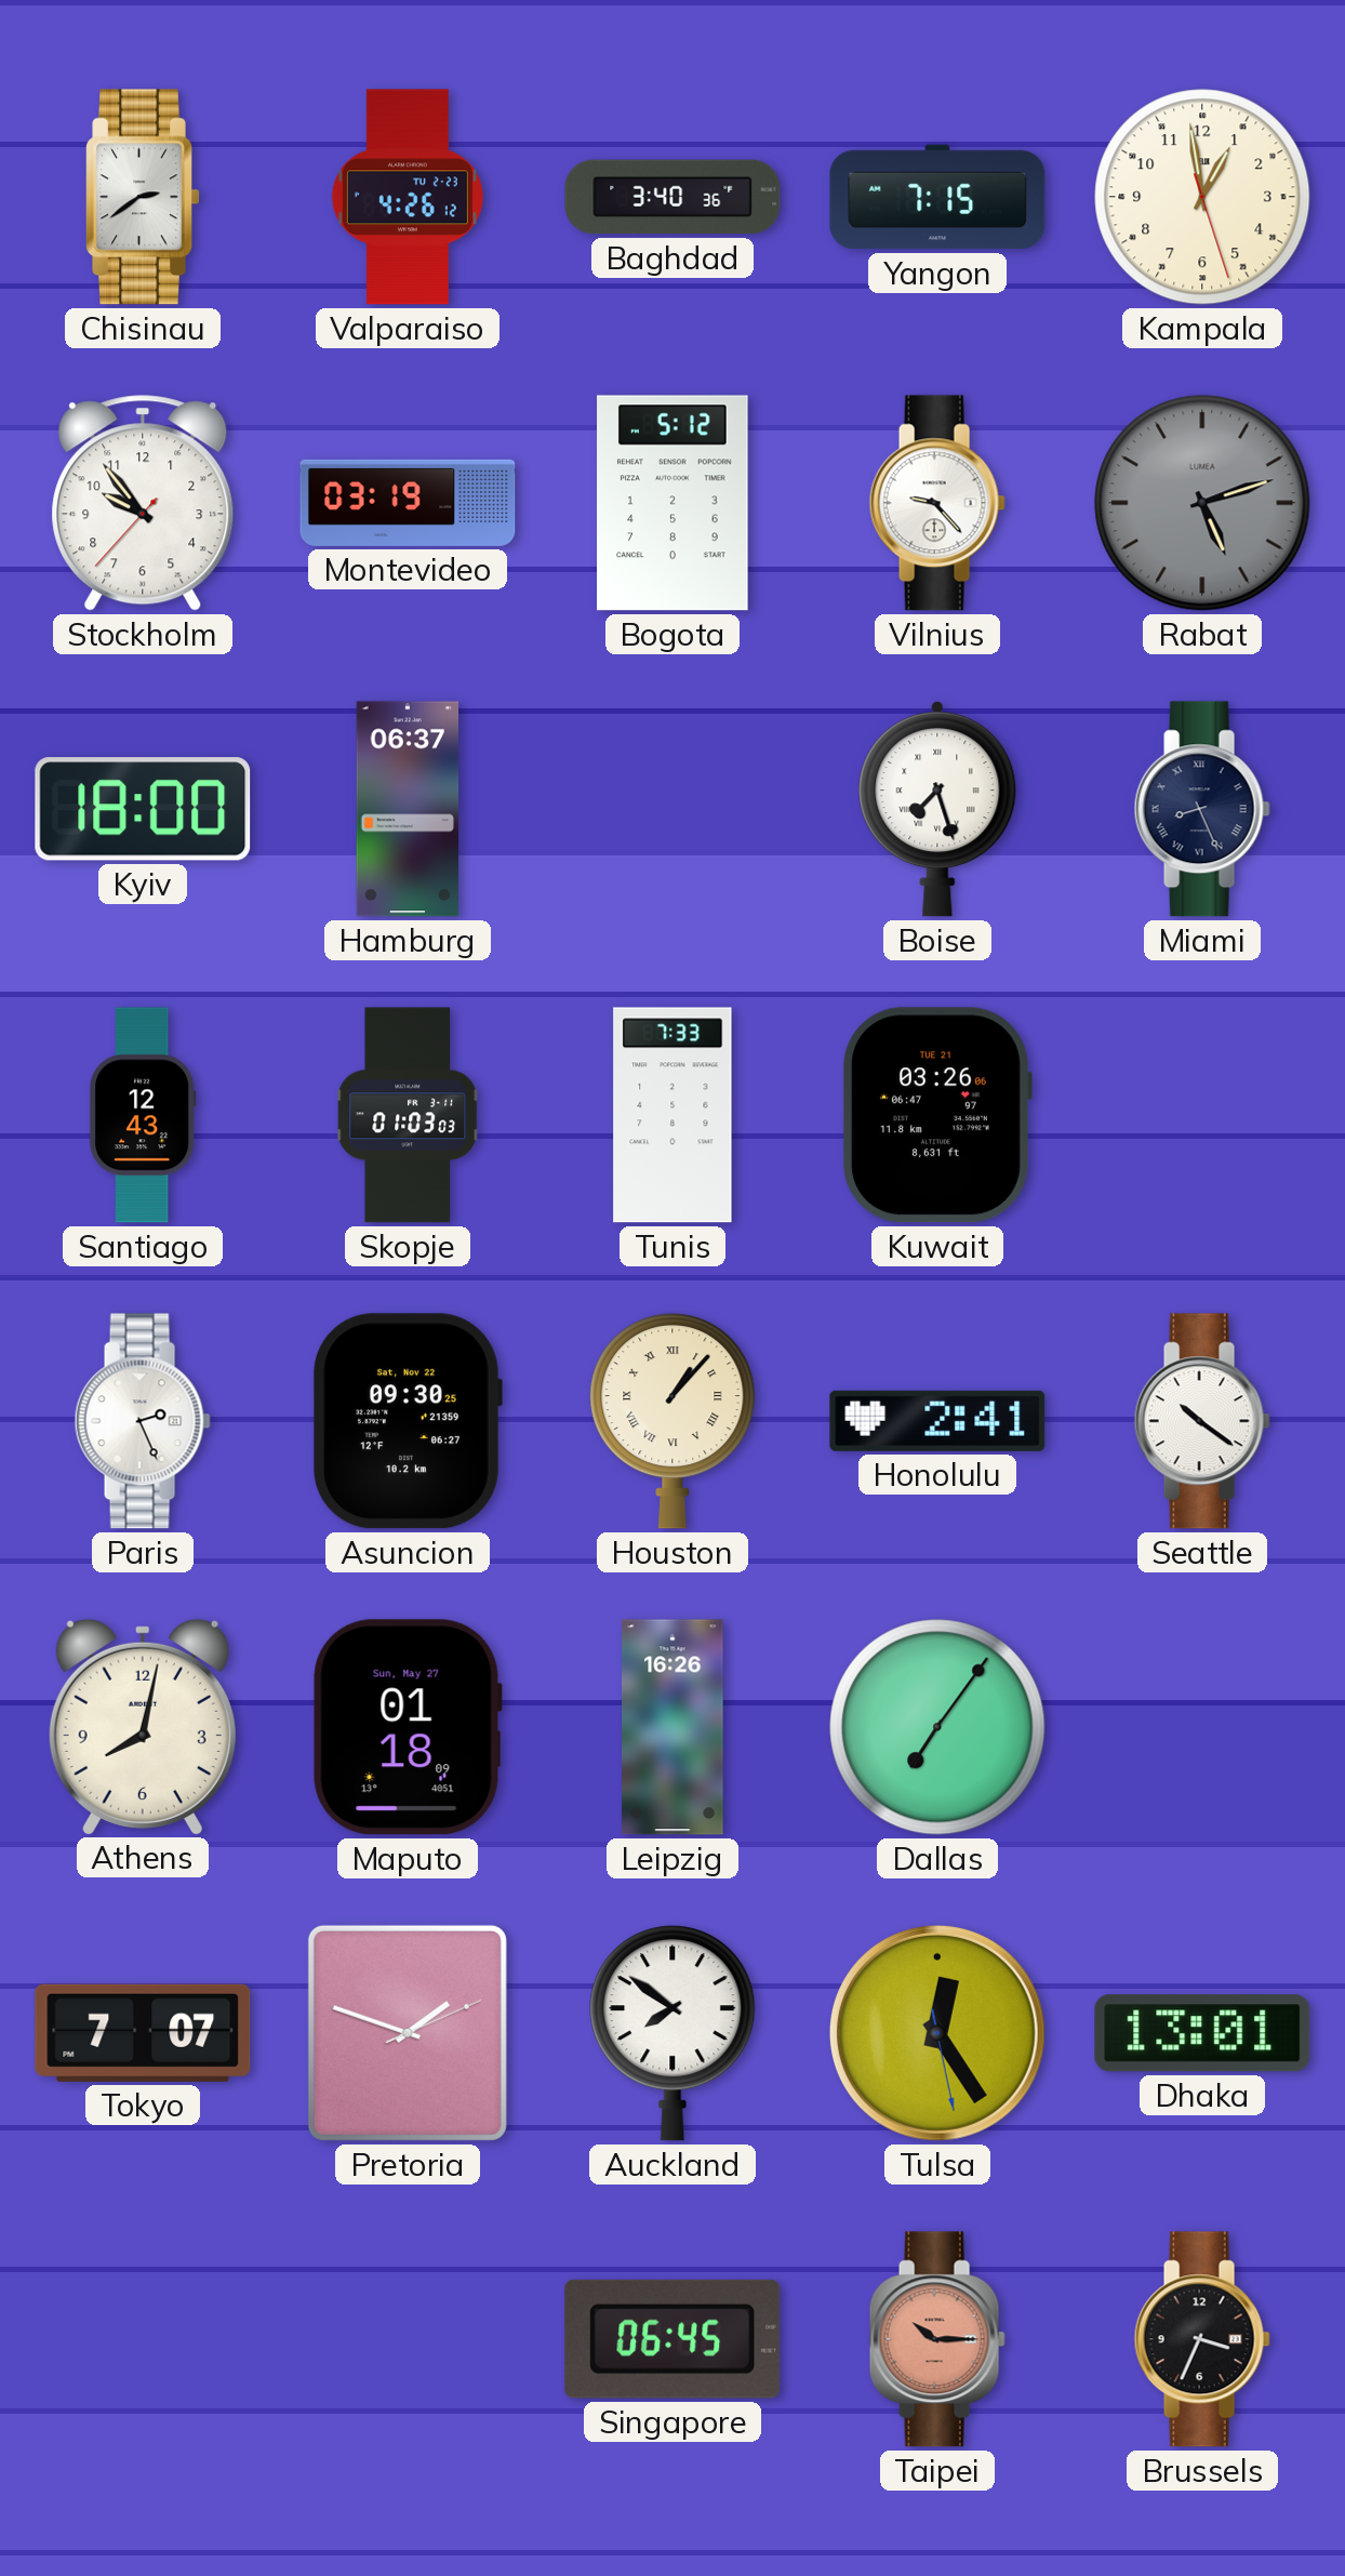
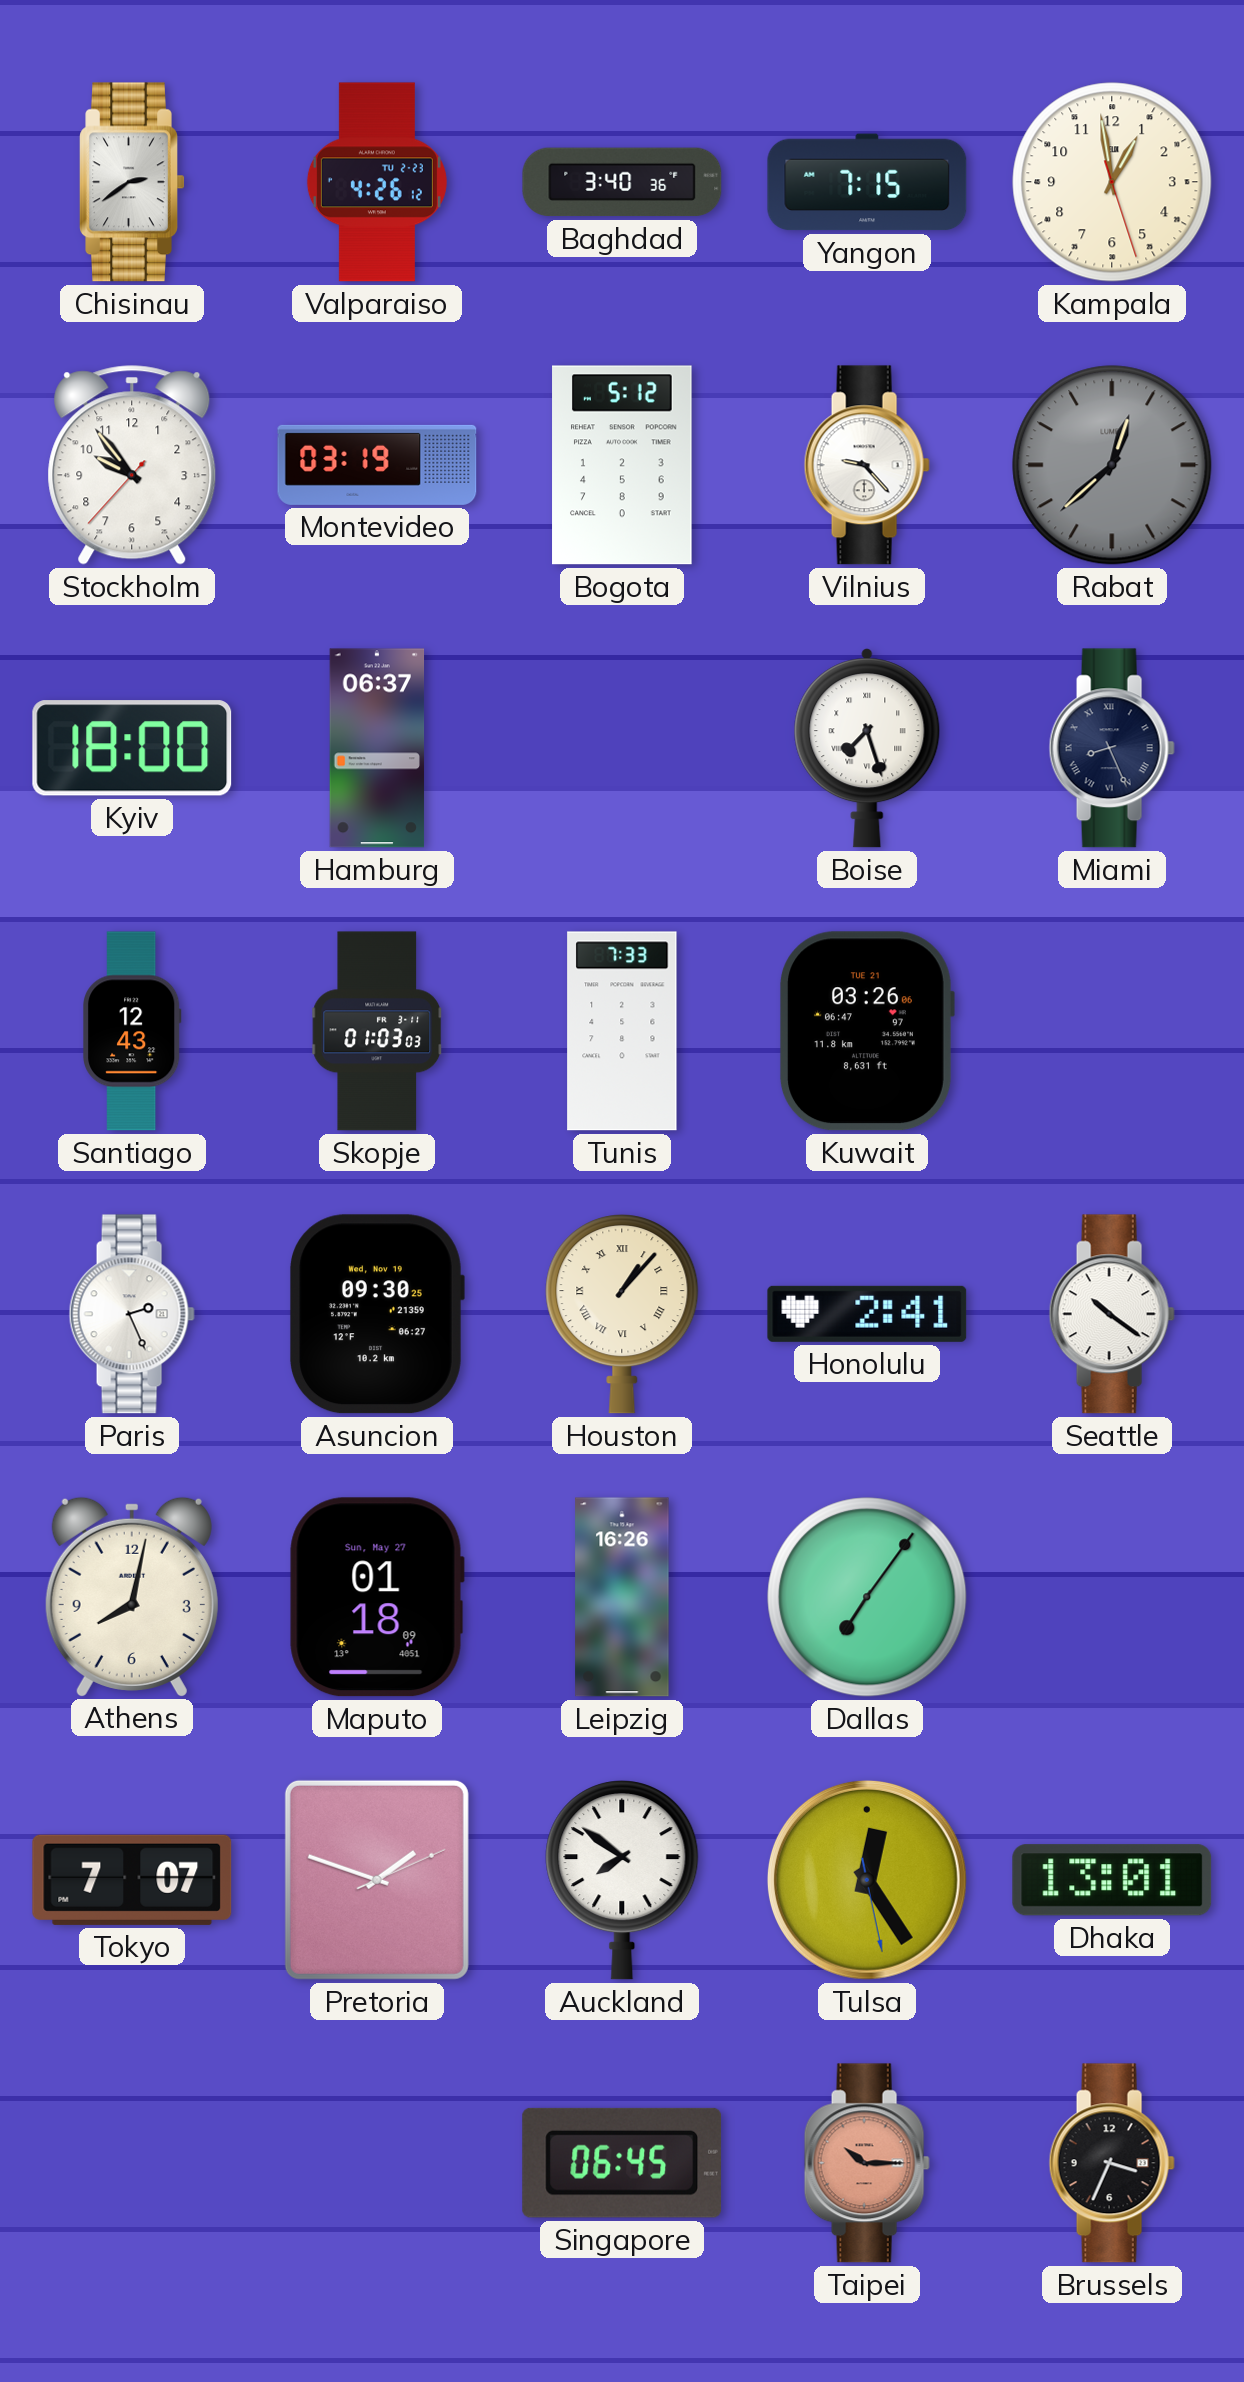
Rabat: 5:12 -> 12:38 (1112, 465)
Asuncion date: Sat, Nov 22 -> Wed, Nov 19 (377, 1314)
